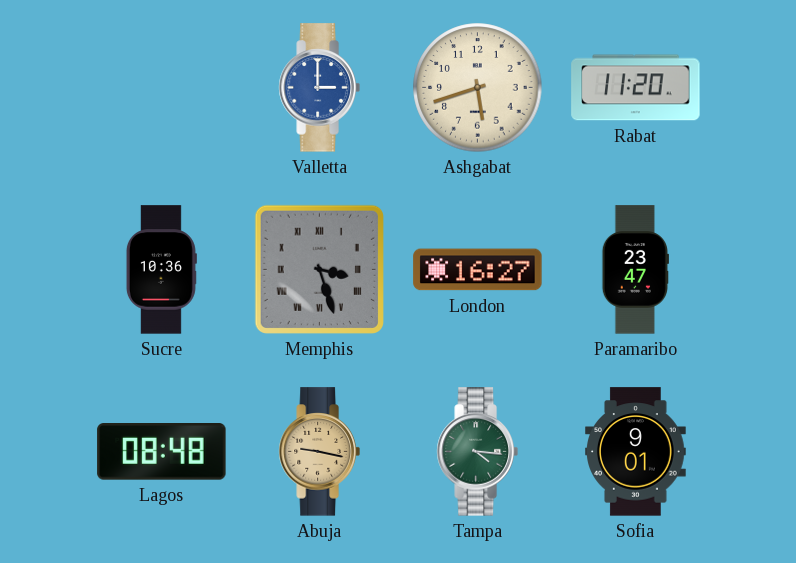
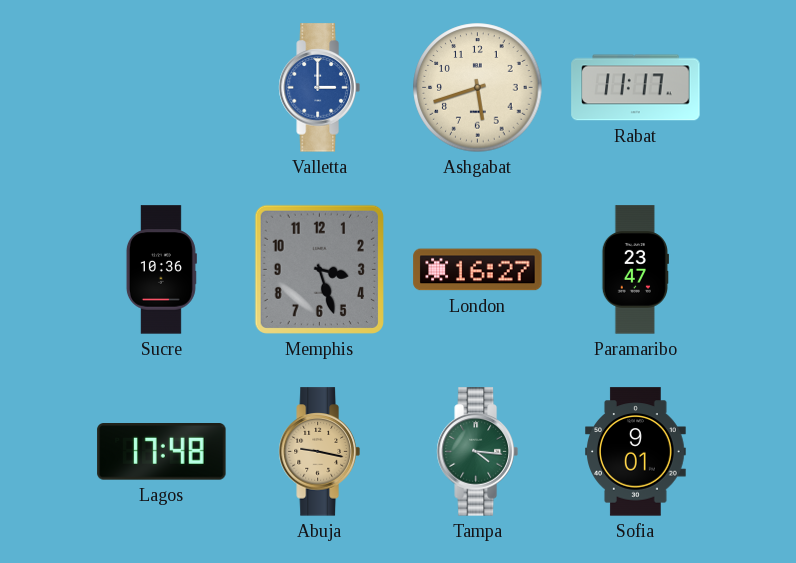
Rabat: 11:20 -> 11:17 (636, 88)
Memphis numerals: Roman -> Arabic (319, 269)
Lagos: 08:48 -> 17:48 (162, 452)
